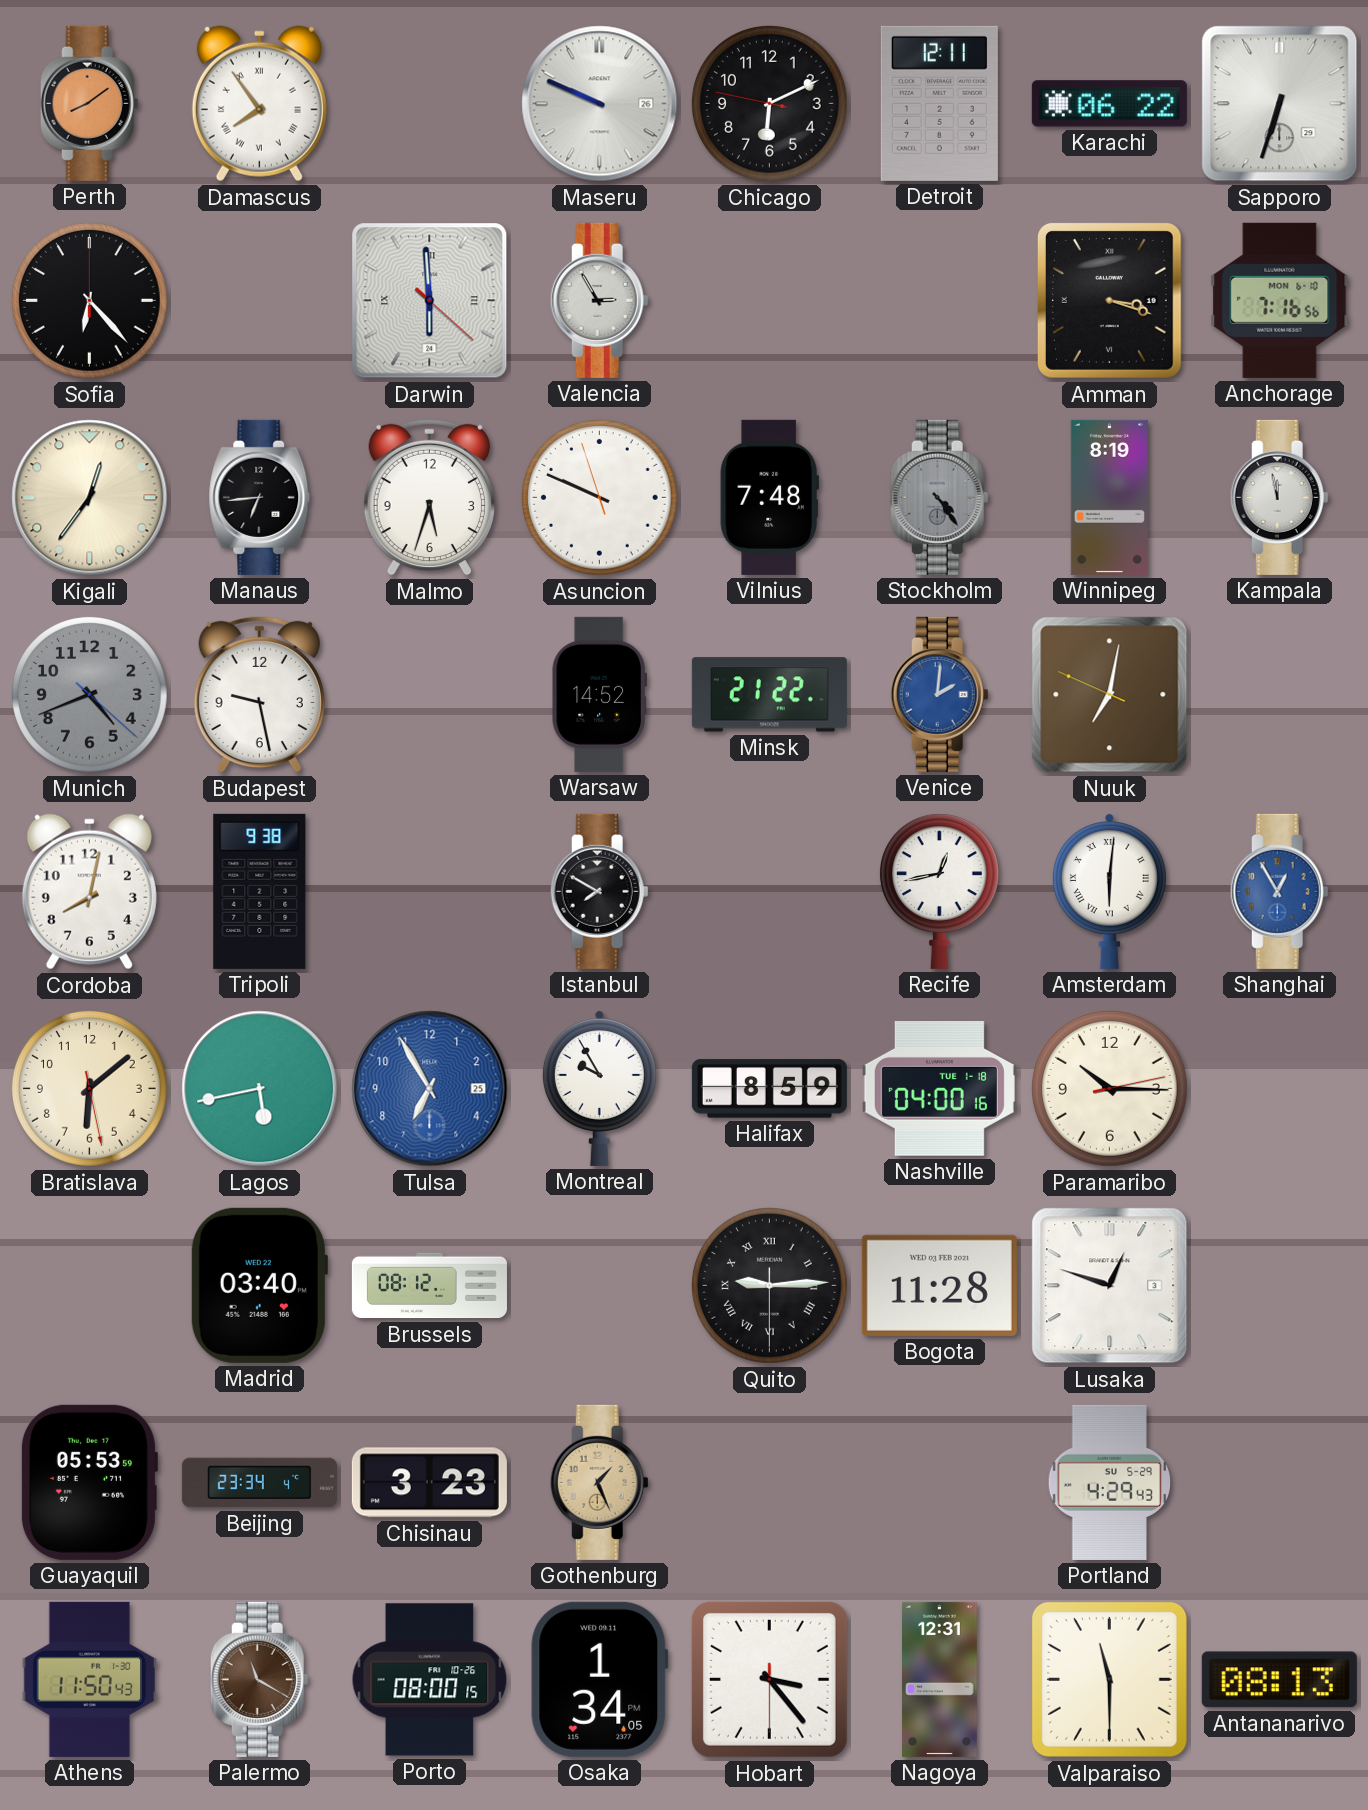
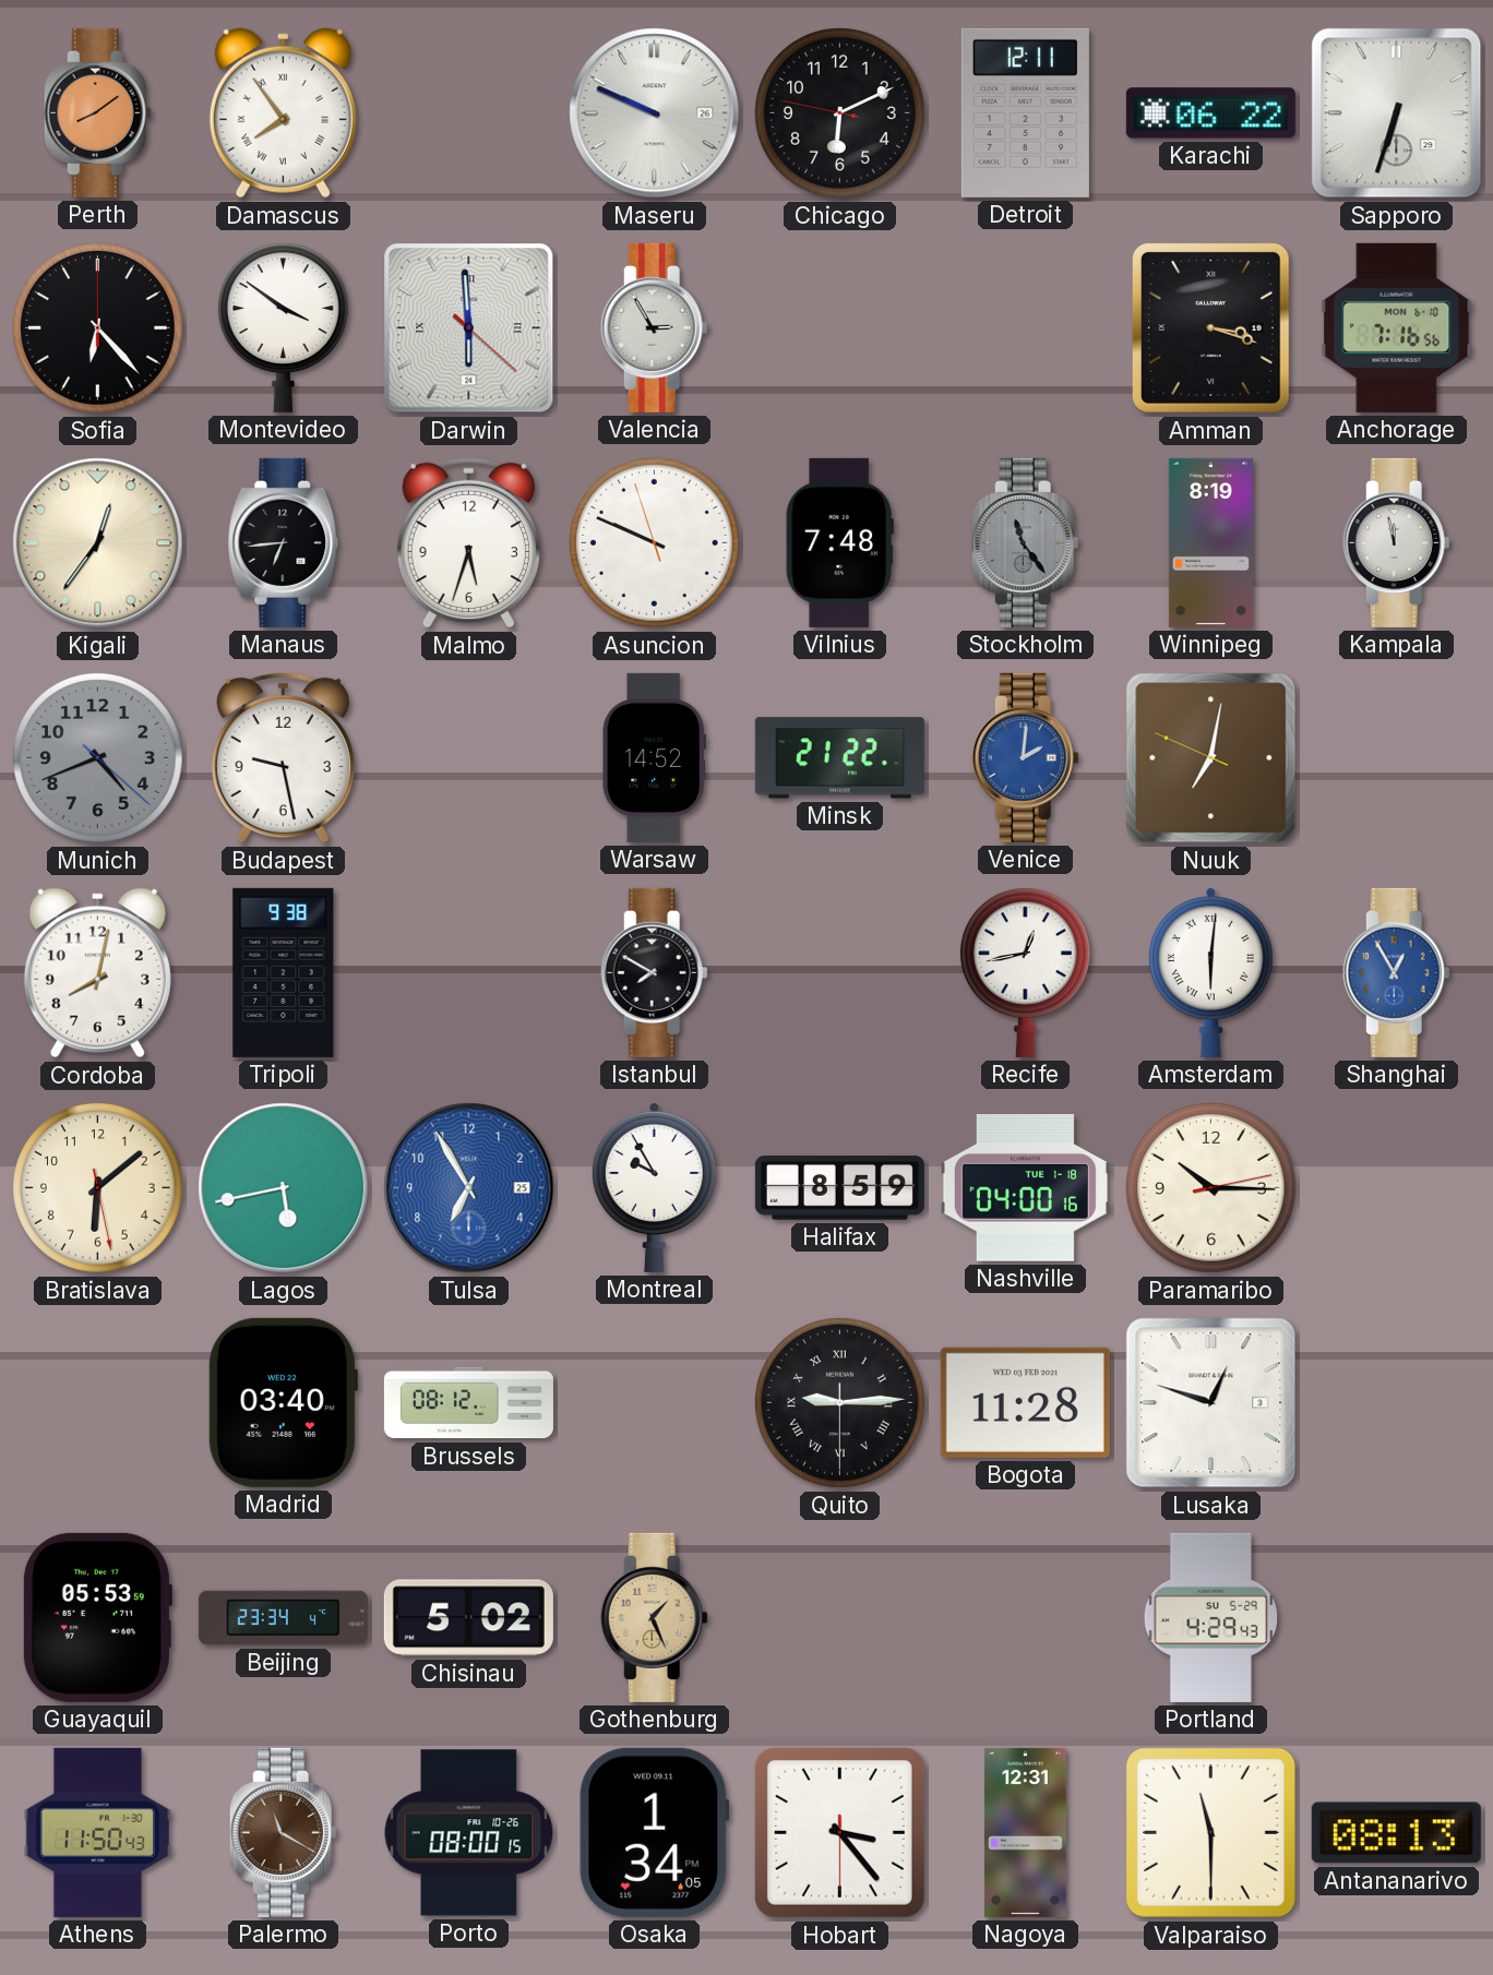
Montevideo: none -> 3:51 (283, 327)
Stockholm: 4:24 -> 11:24 (1025, 542)
Chisinau: 3:23 -> 5:02 (468, 1618)
